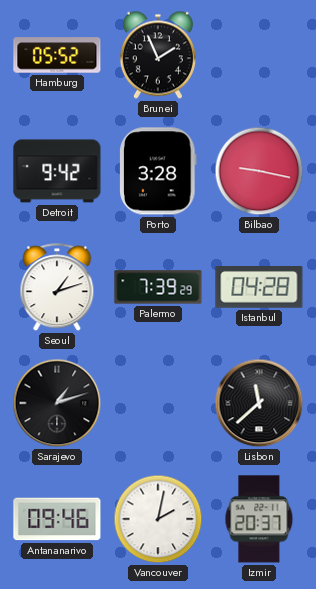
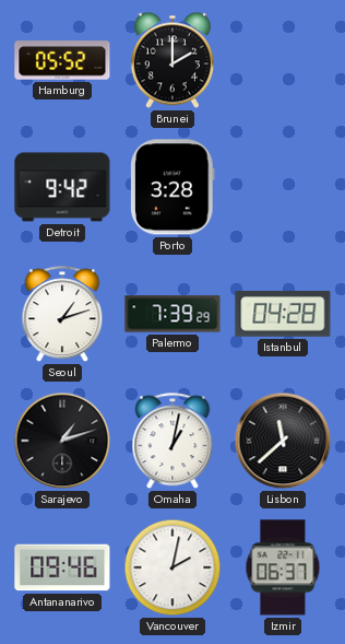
Brunei: 1:56 -> 2:00 (172, 60)
Bilbao: 9:17 -> none (259, 171)
Omaha: none -> 1:02 (172, 442)
Izmir: 20:37 -> 06:37 (283, 567)
